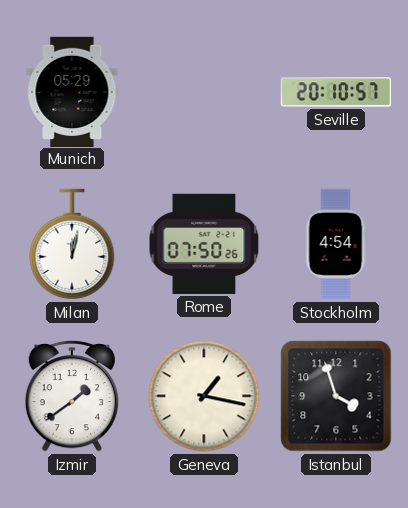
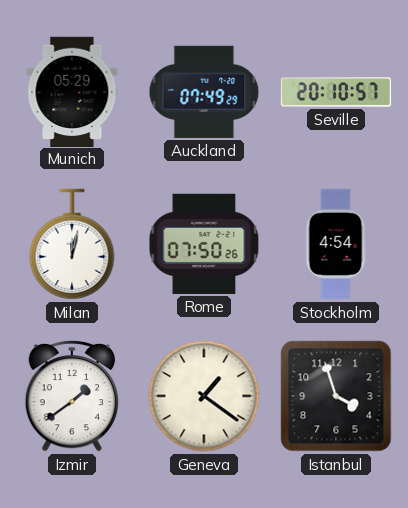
Auckland: none -> 07:49 (204, 92)
Geneva: 1:17 -> 1:21 (204, 396)
